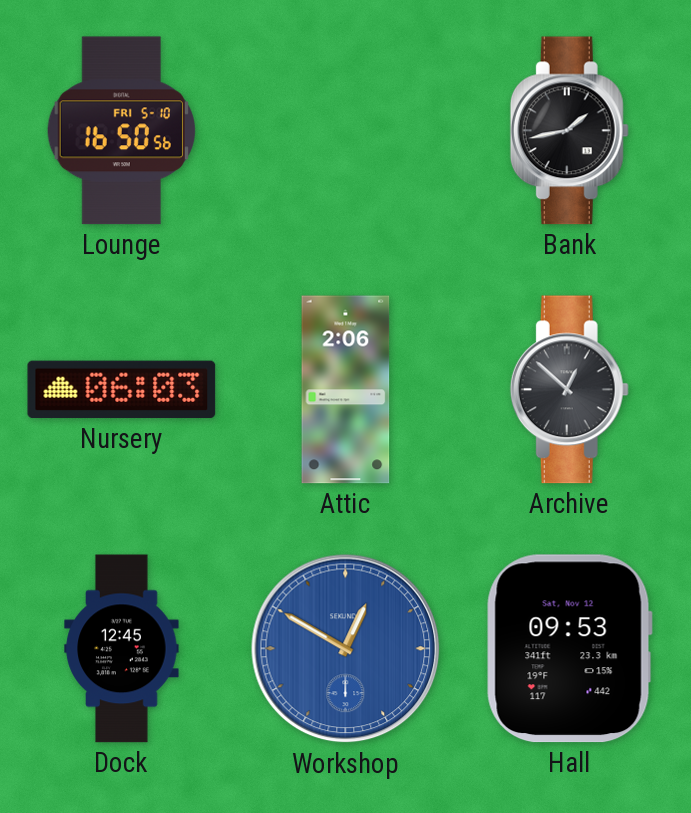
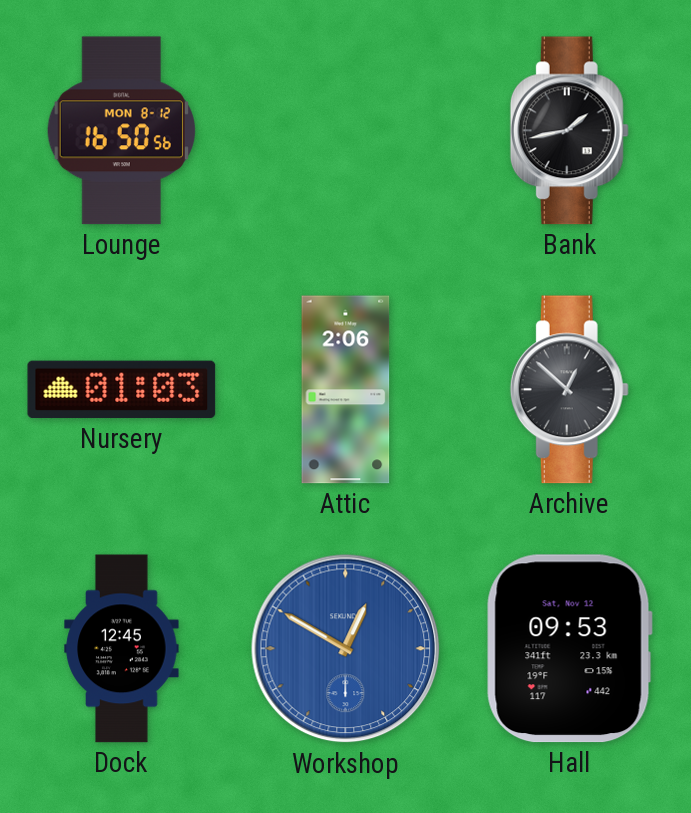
Lounge date: FRI 5-10 -> MON 8-12 (121, 131)
Nursery: 06:03 -> 01:03 (122, 390)
